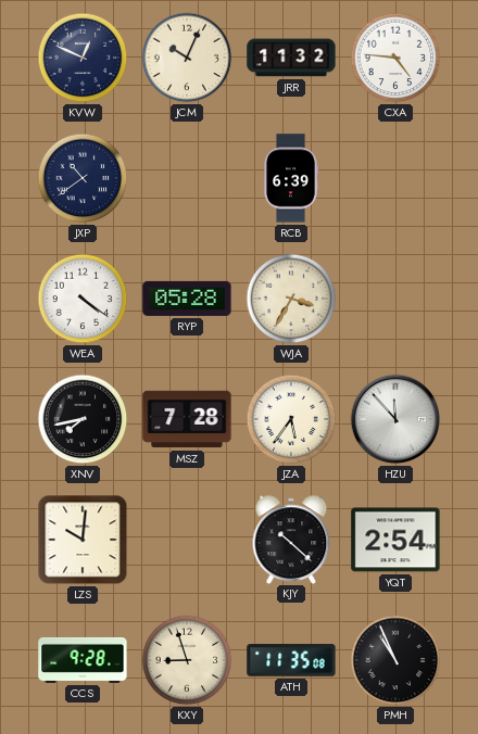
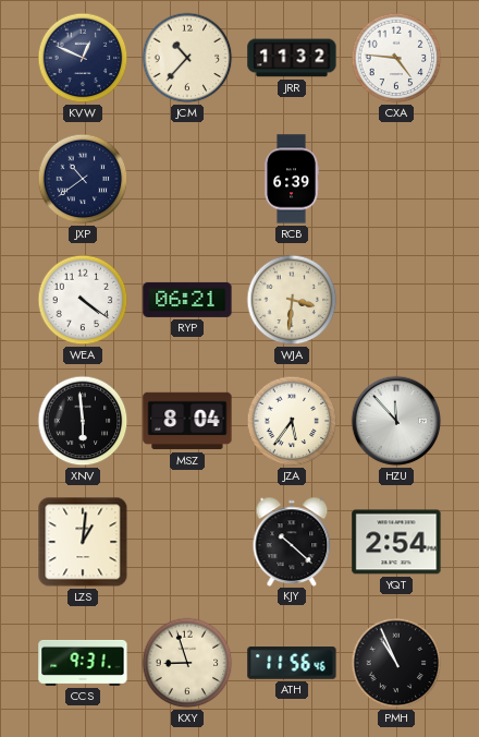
JCM: 10:04 -> 10:37 (187, 58)
RYP: 05:28 -> 06:21 (187, 300)
WJA: 3:35 -> 3:31 (292, 300)
XNV: 7:43 -> 5:59 (83, 421)
MSZ: 7:28 -> 8:04 (187, 421)
LZS: 10:01 -> 1:01 (83, 542)
CCS: 9:28 -> 9:31 (83, 663)
ATH: 11:35 -> 11:56 (292, 663)
